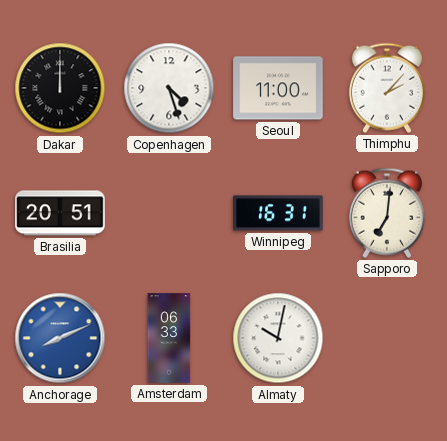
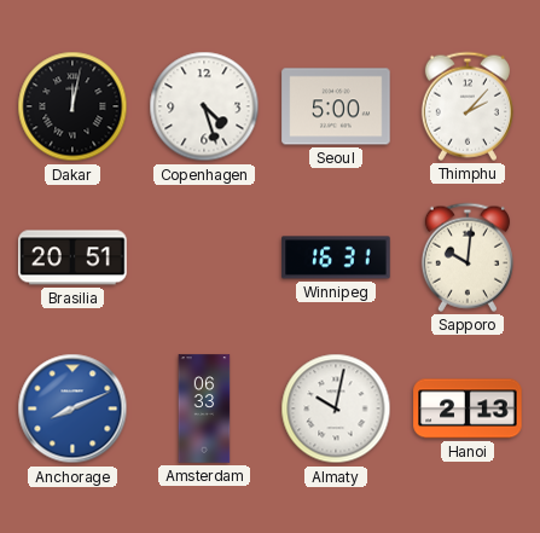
Dakar: 12:00 -> 12:02 (72, 106)
Seoul: 11:00 -> 5:00 (336, 106)
Sapporo: 7:01 -> 10:01 (468, 257)
Hanoi: none -> 2:13 (468, 409)
